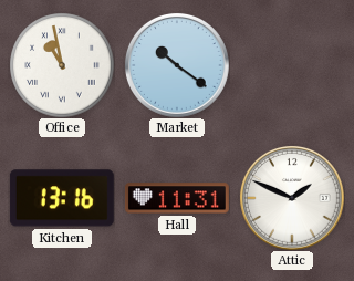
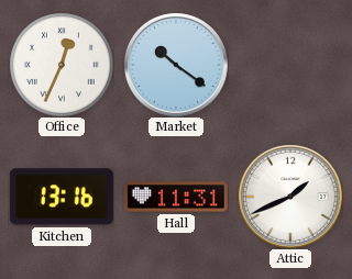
Office: 10:58 -> 12:34 (62, 65)
Attic: 1:49 -> 1:41 (290, 197)
